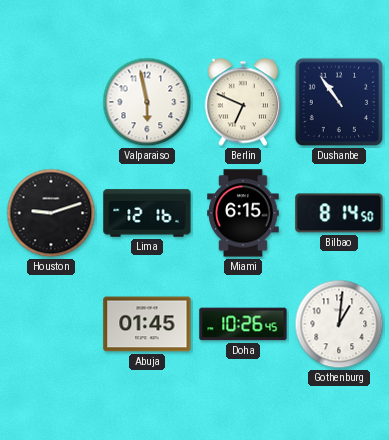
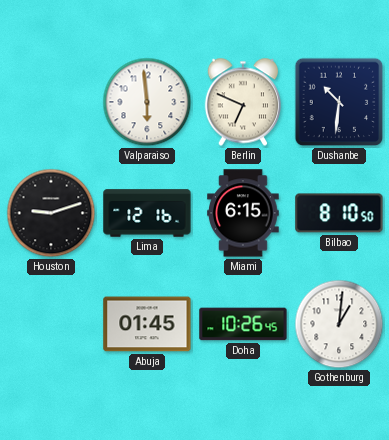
Valparaiso: 5:58 -> 5:59 (147, 102)
Dushanbe: 10:54 -> 10:31 (339, 102)
Bilbao: 8:14 -> 8:10 (339, 213)
